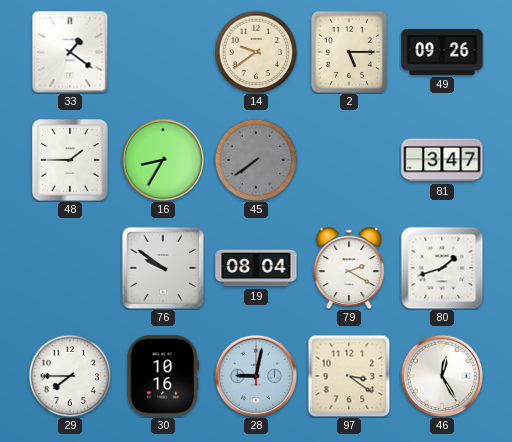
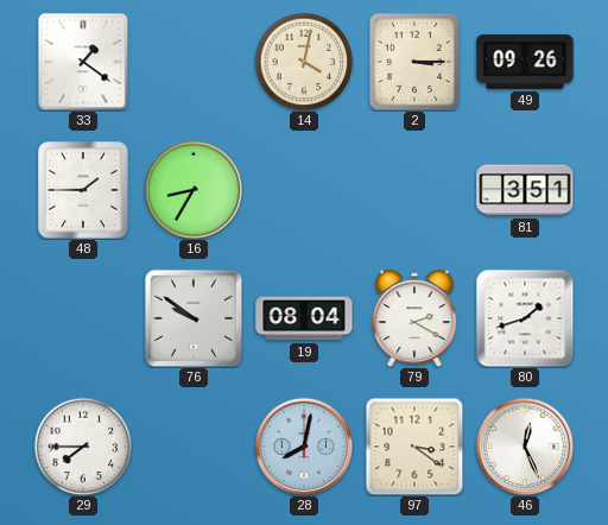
14: 9:39 -> 4:02 (304, 62)
2: 5:15 -> 3:15 (414, 62)
45: 7:39 -> none (256, 160)
81: 3:47 -> 3:51 (525, 190)
30: 10:16 -> none (163, 376)
28: 9:02 -> 8:02 (304, 447)
46: 12:25 -> 12:26 (525, 447)
